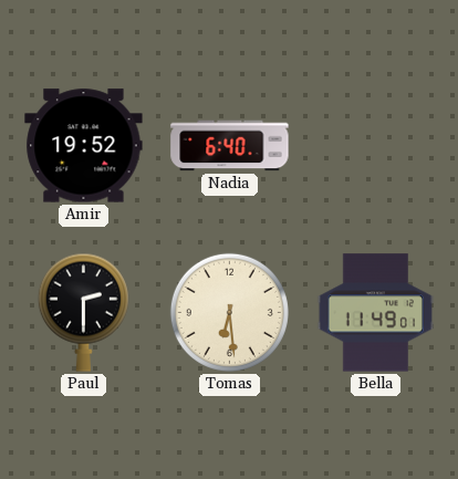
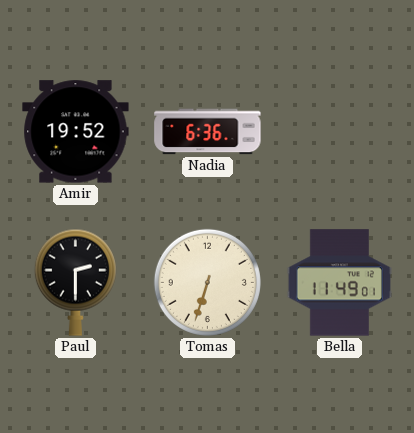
Nadia: 6:40 -> 6:36 (208, 132)
Tomas: 6:29 -> 6:33 (207, 282)
